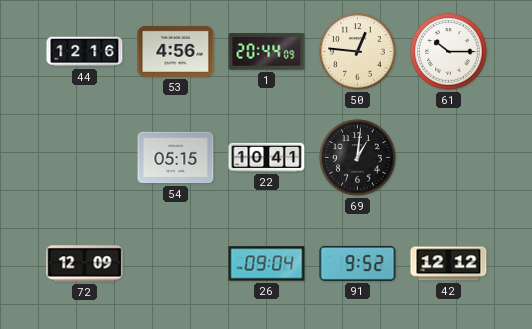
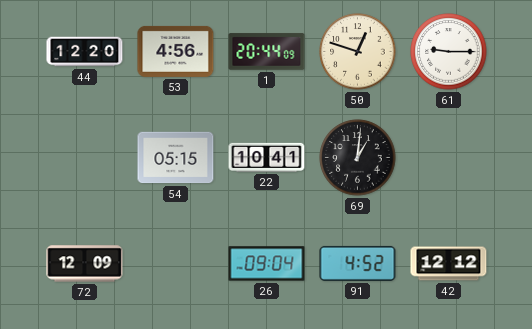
44: 12:16 -> 12:20 (85, 52)
50: 12:46 -> 12:48 (358, 52)
61: 10:15 -> 9:15 (449, 52)
91: 9:52 -> 4:52 (358, 263)
